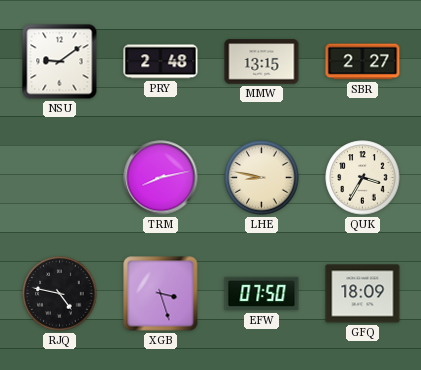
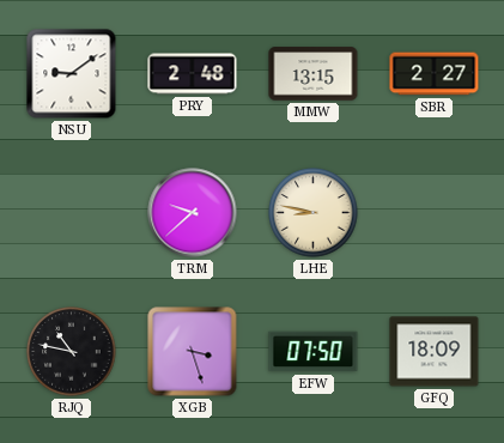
TRM: 8:13 -> 9:38 (193, 213)
QUK: 3:35 -> none (363, 178)
RJQ: 4:47 -> 10:47 (72, 352)
